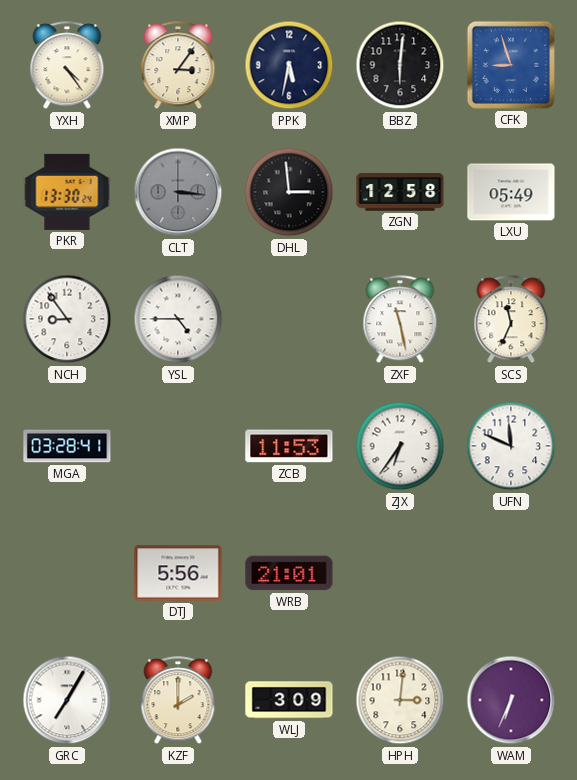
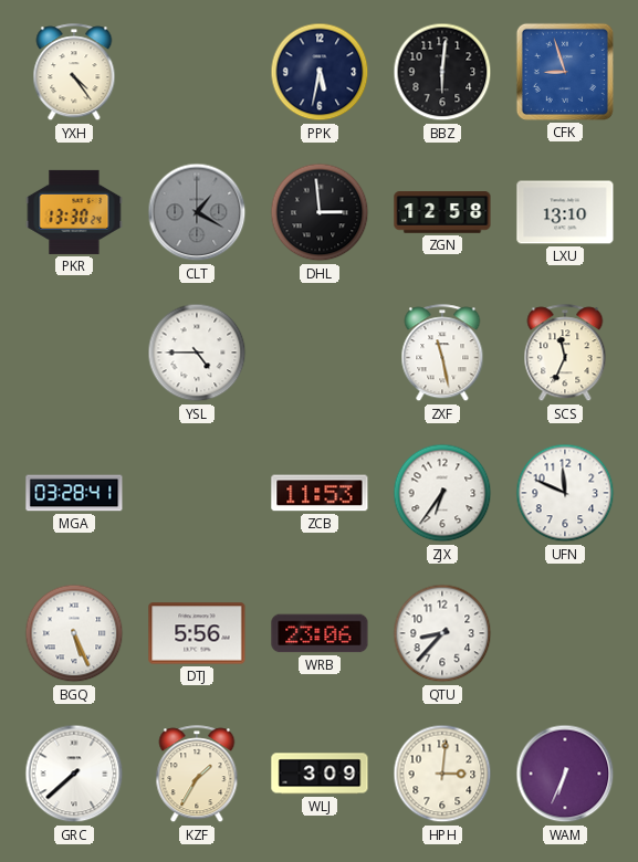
XMP: 3:06 -> none (178, 66)
CLT: 3:16 -> 1:20 (197, 212)
LXU: 05:49 -> 13:10 (565, 212)
NCH: 8:54 -> none (67, 319)
BGQ: none -> 5:26 (74, 633)
WRB: 21:01 -> 23:06 (320, 633)
QTU: none -> 8:37 (442, 633)
GRC: 7:05 -> 7:38 (74, 774)
KZF: 2:00 -> 1:35 (197, 775)
